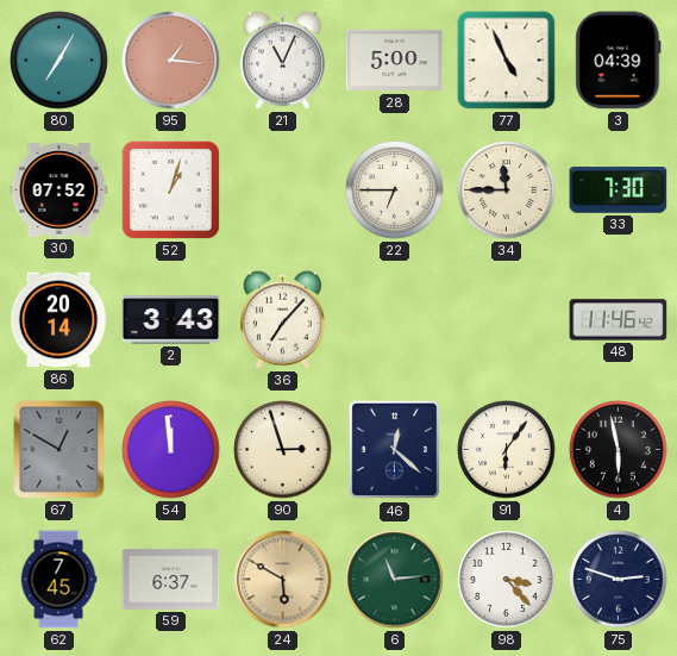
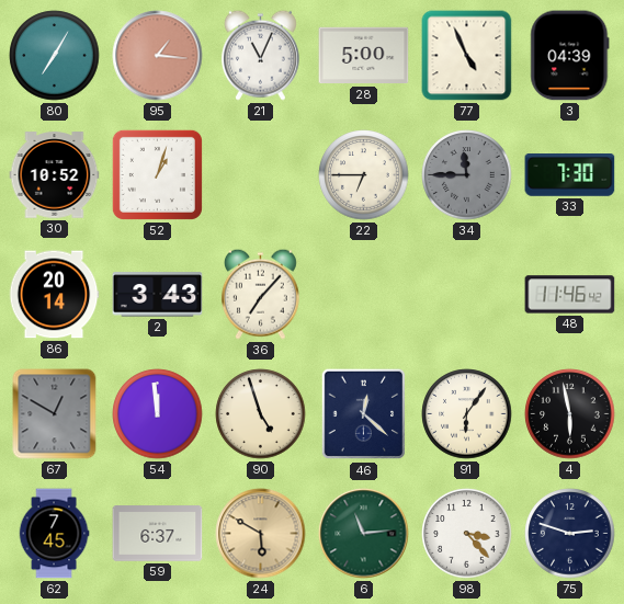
30: 07:52 -> 10:52 (55, 175)
34 dial: cream -> grey (467, 175)
90: 2:57 -> 4:57 (261, 414)
